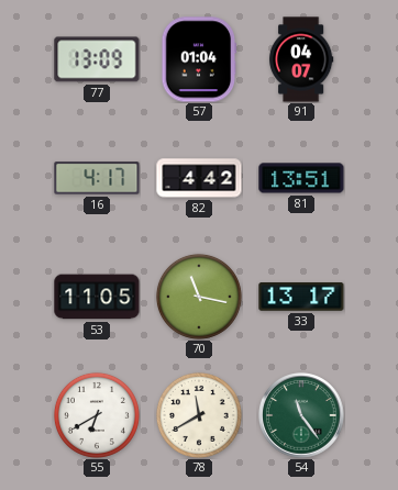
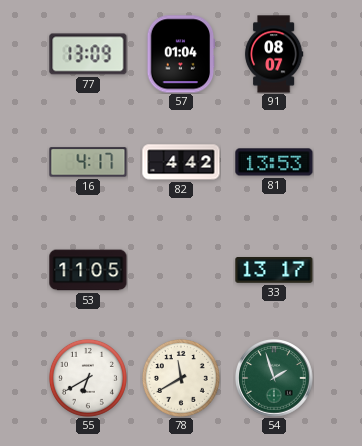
91: 04:07 -> 08:07 (274, 54)
81: 13:51 -> 13:53 (274, 162)
70: 11:17 -> none (199, 297)
54: 11:24 -> 1:57 (274, 378)
